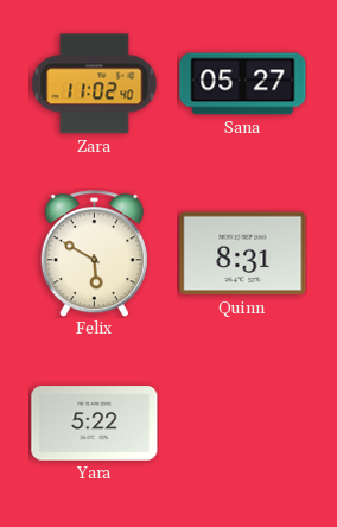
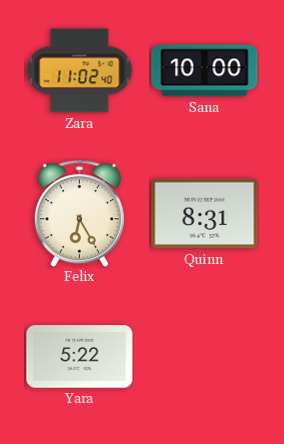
Sana: 05:27 -> 10:00 (205, 71)
Felix: 5:50 -> 6:25 (79, 214)
